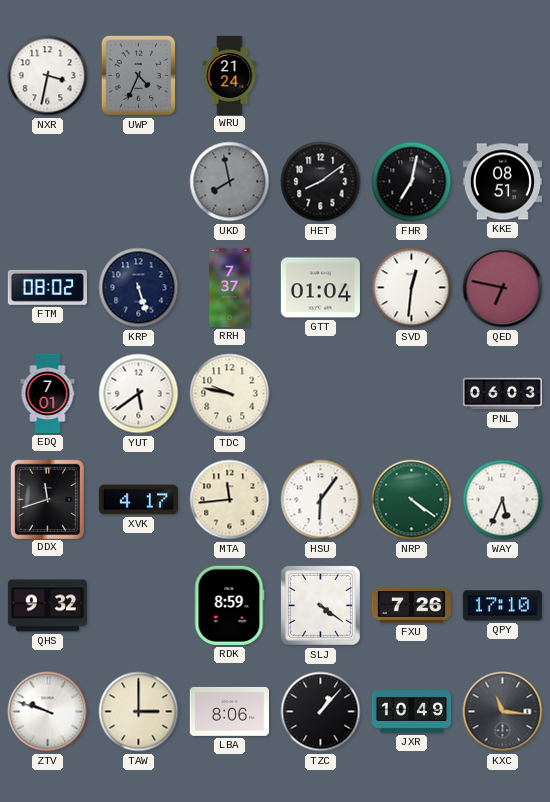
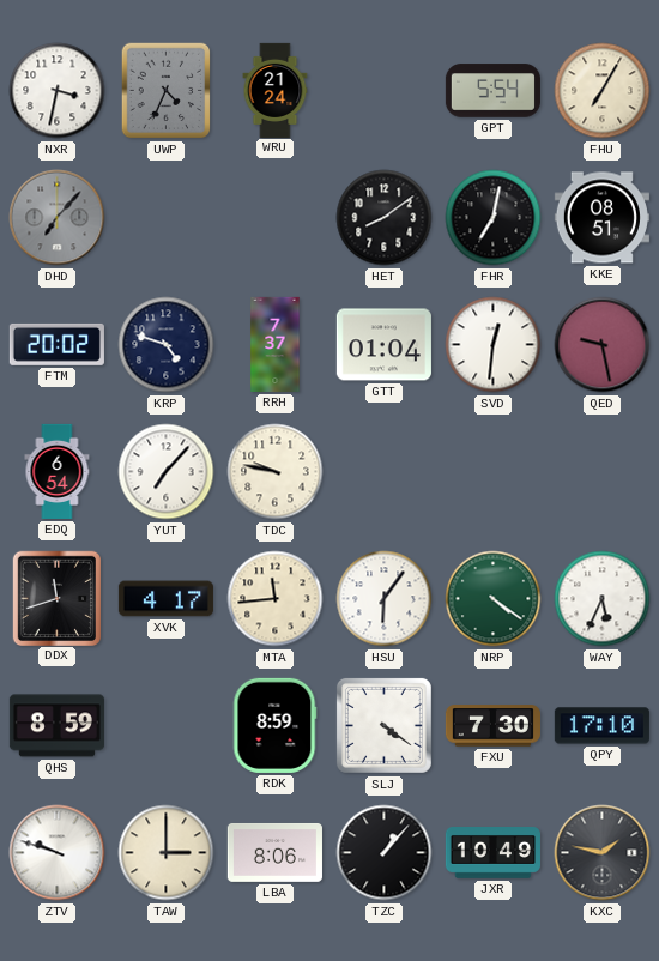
GPT: none -> 5:54 (492, 91)
FHU: none -> 7:05 (603, 91)
DHD: none -> 7:07 (58, 218)
UKD: 7:58 -> none (230, 182)
FTM: 08:02 -> 20:02 (56, 344)
KRP: 5:27 -> 4:48 (167, 345)
QED: 6:47 -> 9:28 (603, 345)
EDQ: 7:01 -> 6:54 (58, 471)
YUT: 5:39 -> 7:07 (167, 472)
PNL: 06:03 -> none (502, 394)
QHS: 9:32 -> 8:59 (56, 726)
FXU: 7:26 -> 7:30 (492, 726)
KXC: 11:16 -> 1:47 (603, 853)
